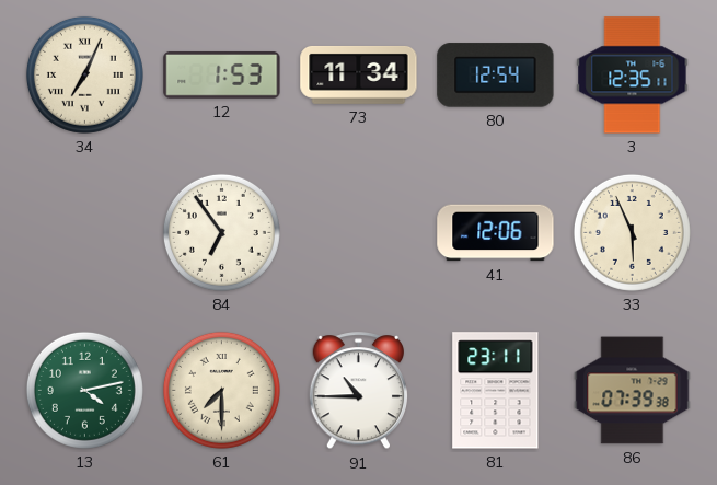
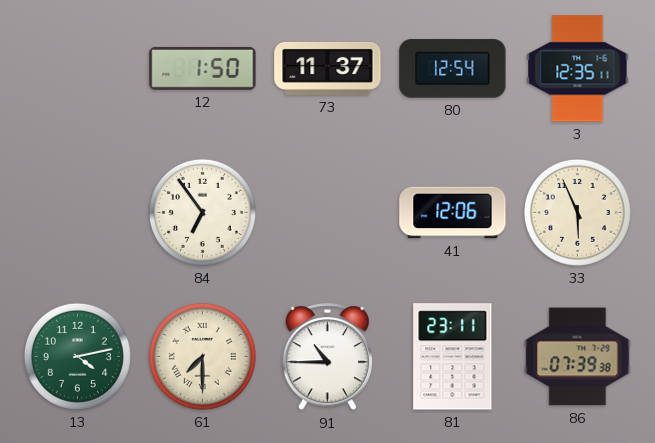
34: 7:04 -> none (84, 74)
12: 1:53 -> 1:50 (203, 69)
73: 11:34 -> 11:37 (328, 68)
